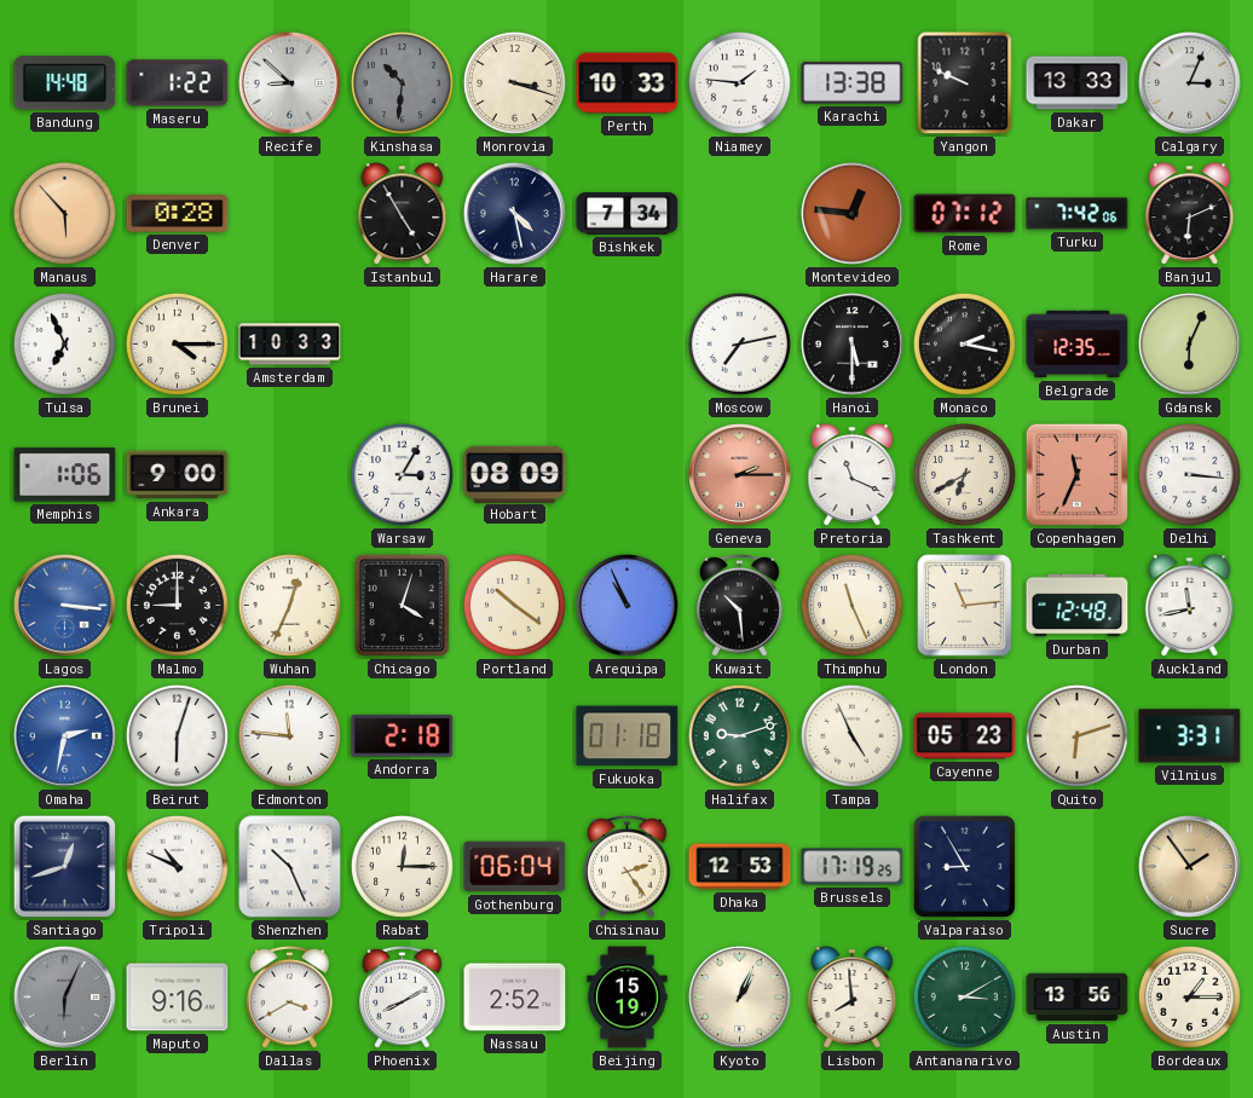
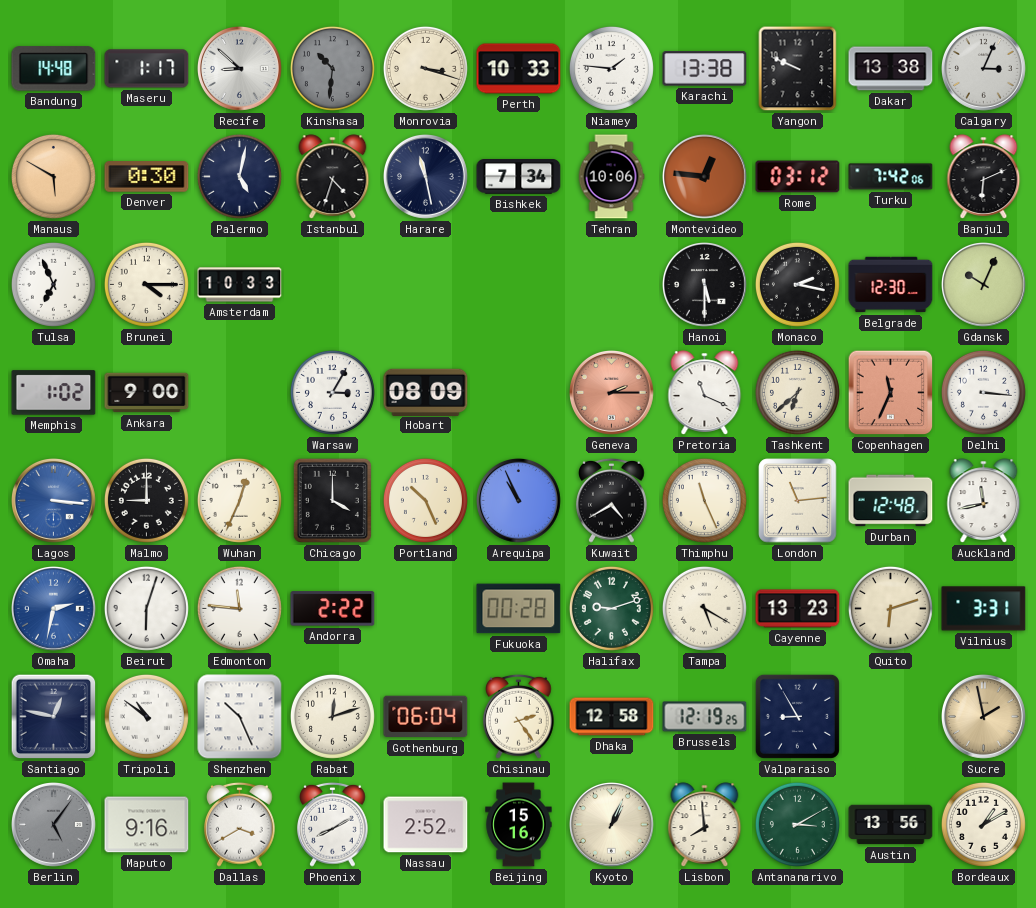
Maseru: 1:22 -> 1:17 (147, 69)
Dakar: 13:33 -> 13:38 (891, 69)
Manaus: 5:53 -> 5:50 (53, 176)
Denver: 0:28 -> 0:30 (147, 177)
Palermo: none -> 5:02 (239, 176)
Istanbul: 4:55 -> 4:33 (333, 177)
Harare: 4:28 -> 11:28 (426, 177)
Tehran: none -> 10:06 (611, 177)
Rome: 07:12 -> 03:12 (798, 177)
Moscow: 7:13 -> none (739, 343)
Belgrade: 12:35 -> 12:30 (891, 285)
Gdansk: 6:04 -> 10:04 (984, 285)
Memphis: 1:06 -> 1:02 (54, 393)
Tashkent: 6:40 -> 6:38 (797, 392)
Chicago: 4:03 -> 4:00 (332, 500)
Portland: 10:21 -> 10:26 (425, 500)
Kuwait: 10:29 -> 4:40 (612, 500)
Andorra: 2:18 -> 2:22 (333, 609)
Fukuoka: 01:18 -> 00:28 (519, 609)
Tampa: 4:56 -> 5:20 (704, 608)
Cayenne: 05:23 -> 13:23 (798, 609)
Santiago: 12:42 -> 12:47 (54, 717)
Tripoli: 10:49 -> 10:51 (146, 716)
Rabat: 12:15 -> 12:12 (332, 716)
Dhaka: 12:53 -> 12:58 (612, 717)
Brussels: 17:19 -> 12:19 (705, 717)
Sucre: 1:54 -> 1:58 (984, 717)
Berlin: 6:04 -> 5:06 (54, 825)
Beijing: 15:19 -> 15:16 (519, 825)
Bordeaux: 1:15 -> 1:10 (983, 824)
